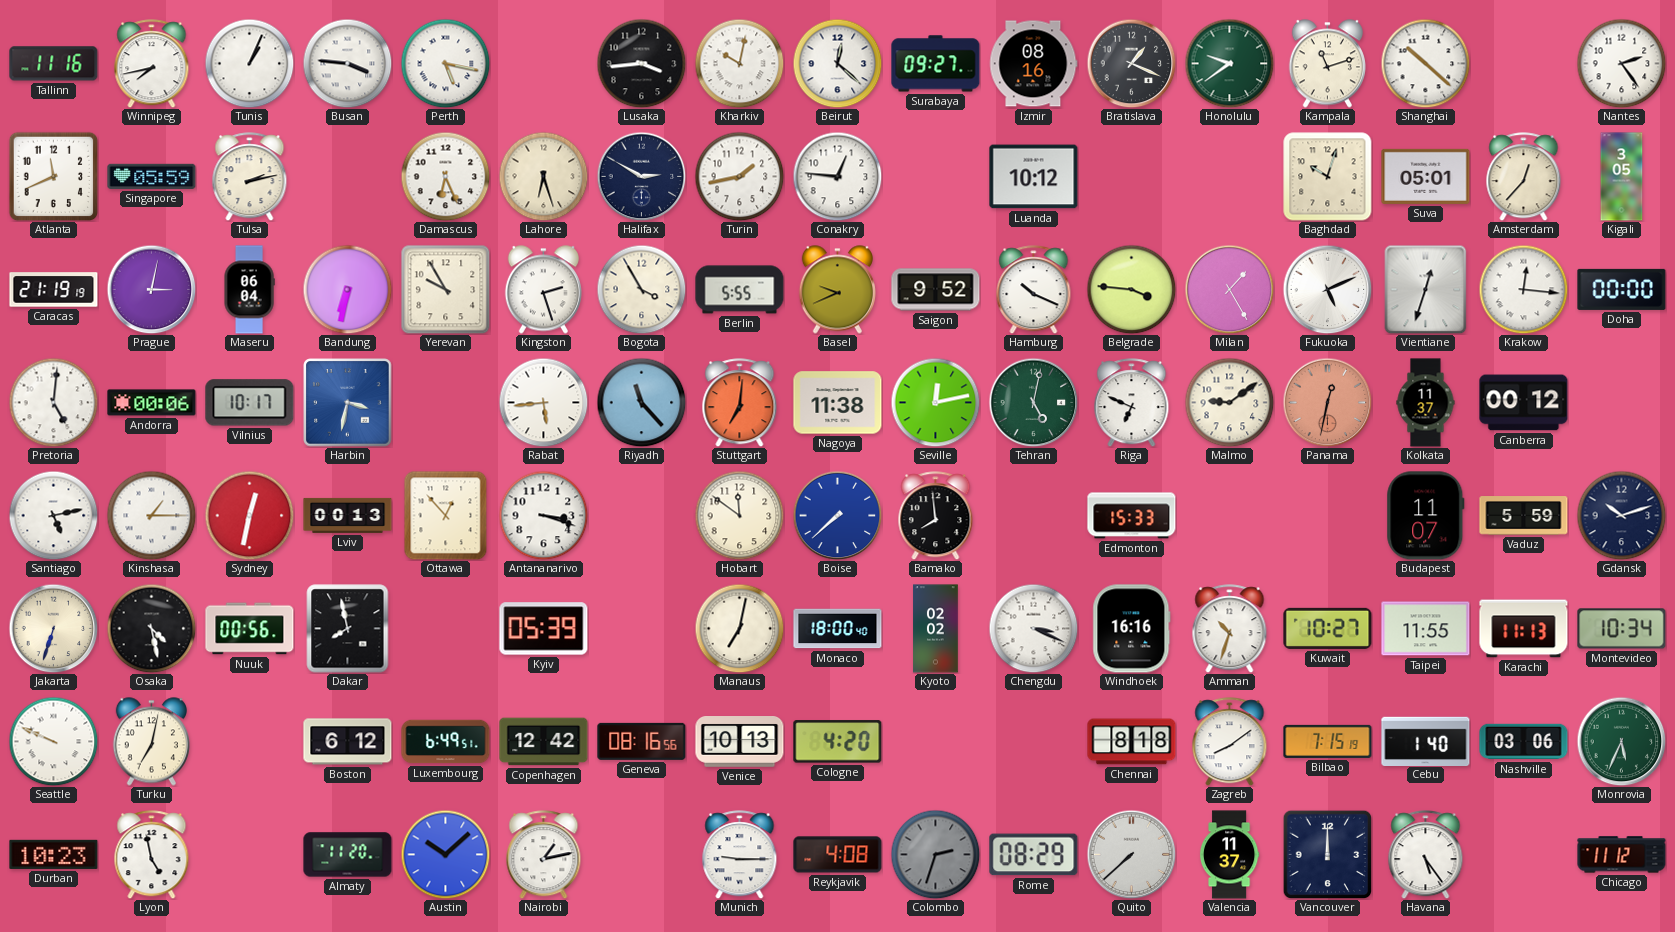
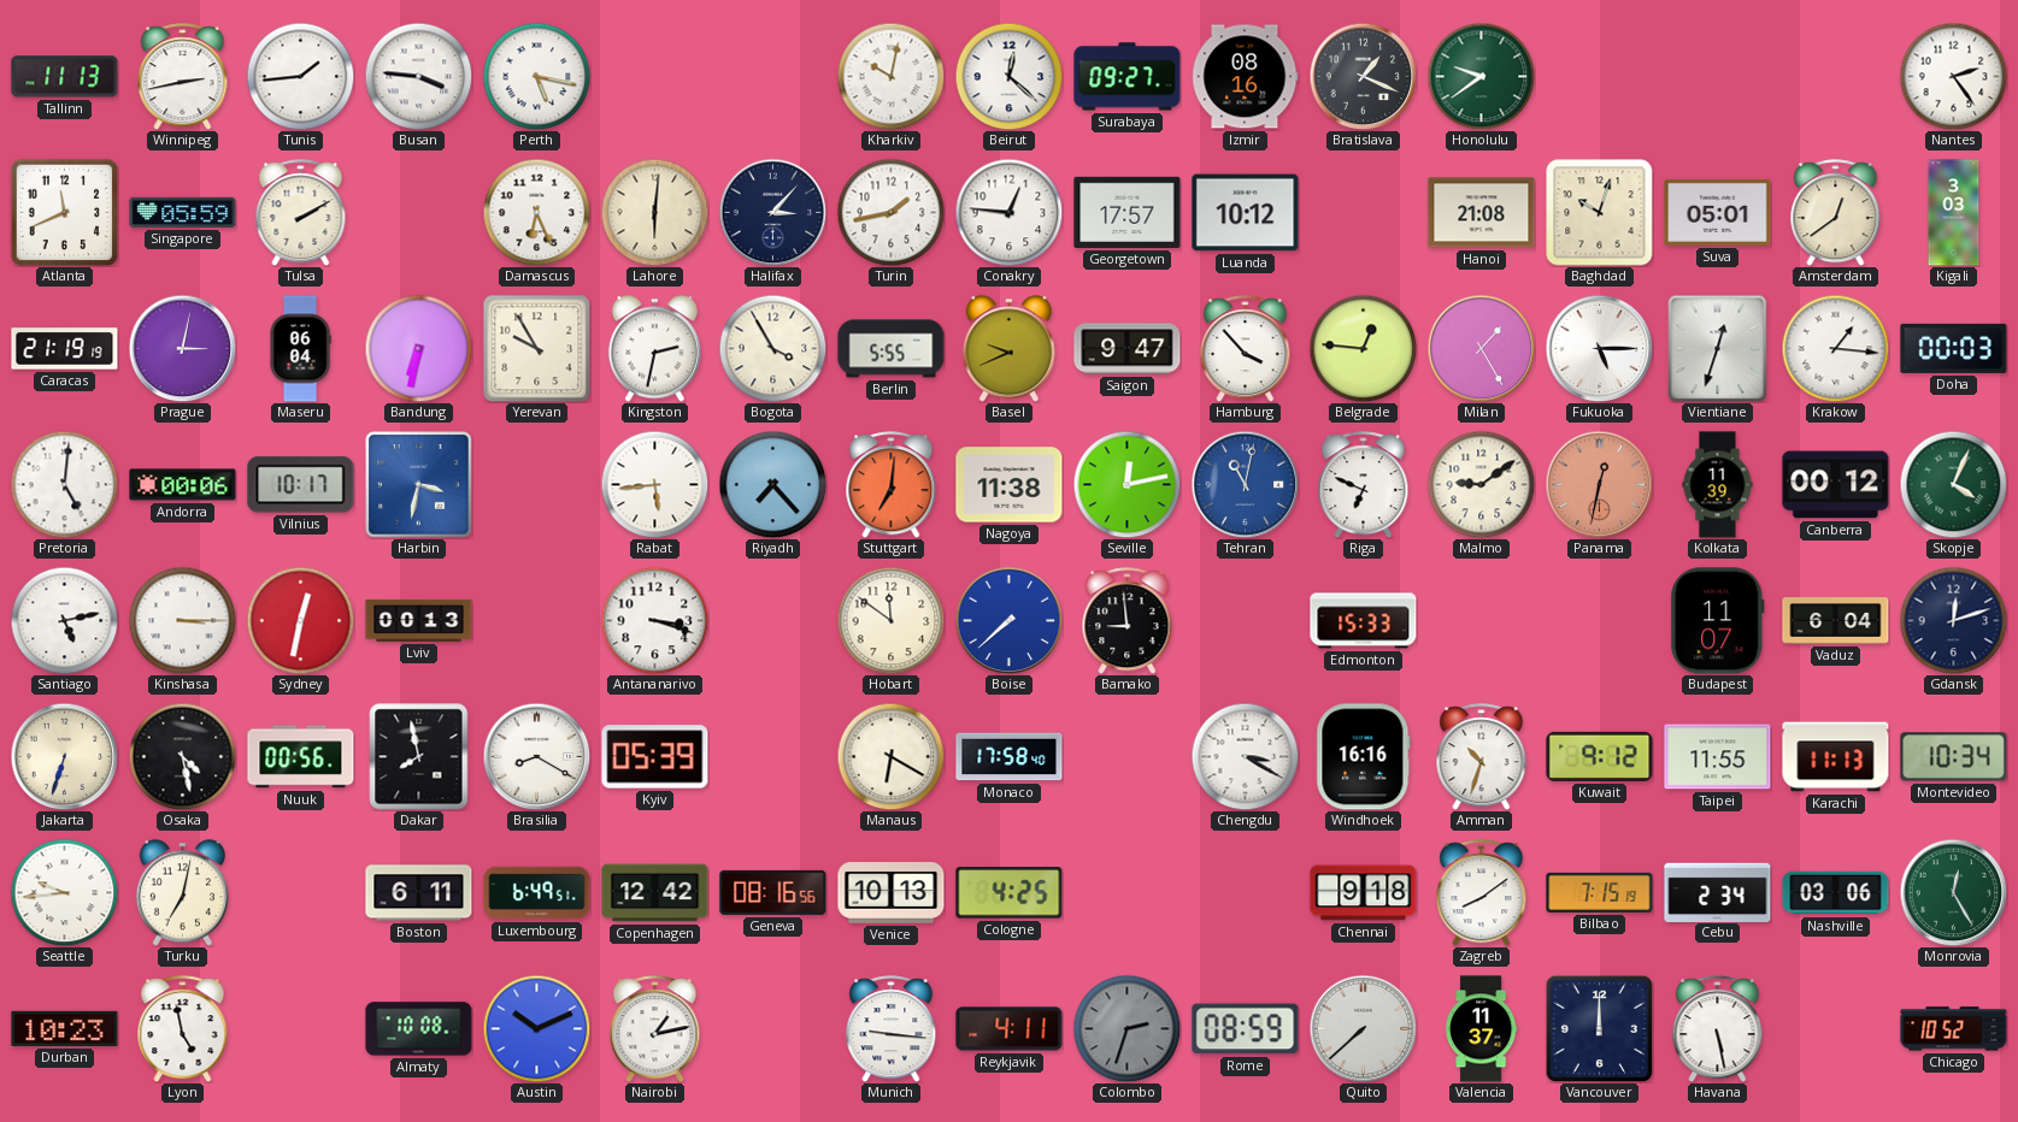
Tallinn: 11:16 -> 11:13 (65, 77)
Winnipeg: 7:43 -> 2:43 (183, 77)
Tunis: 1:04 -> 1:44 (300, 76)
Lusaka: 3:44 -> none (641, 63)
Kampala: 11:12 -> none (1327, 64)
Shanghai: 10:22 -> none (1425, 63)
Tulsa: 2:13 -> 2:10 (301, 213)
Lahore: 6:27 -> 6:01 (654, 212)
Halifax: 2:50 -> 3:07 (772, 212)
Georgetown: none -> 17:57 (1128, 212)
Hanoi: none -> 21:08 (1482, 213)
Amsterdam: 12:37 -> 12:39 (1836, 213)
Kigali: 3:05 -> 3:03 (1954, 213)
Kingston: 2:27 -> 2:32 (654, 349)
Saigon: 9:52 -> 9:47 (1128, 349)
Hamburg: 10:19 -> 3:53 (1246, 349)
Belgrade: 3:46 -> 12:46 (1363, 348)
Fukuoka: 5:11 -> 5:15 (1599, 348)
Krakow: 12:16 -> 1:16 (1835, 348)
Doha: 00:00 -> 00:03 (1954, 348)
Riyadh: 11:23 -> 7:23 (772, 484)
Tehran: 5:02 -> 11:02 (1245, 484)
Tehran dial: green -> blue (1245, 484)
Kolkata: 11:37 -> 11:39 (1718, 485)
Skopje: none -> 4:04 (1953, 484)
Kinshasa: 1:15 -> 3:15 (182, 620)
Ottawa: 12:53 -> none (446, 515)
Bamako: 7:59 -> 8:59 (1128, 621)
Vaduz: 5:59 -> 6:04 (1836, 621)
Gdansk: 10:12 -> 12:12 (1953, 620)
Brasilia: none -> 8:20 (536, 756)
Manaus: 7:02 -> 6:20 (890, 756)
Monaco: 18:00 -> 17:58 (1010, 757)
Kyoto: 02:02 -> none (936, 629)
Chengdu: 3:19 -> 3:20 (1245, 756)
Kuwait: 10:27 -> 9:12 (1600, 756)
Seattle: 9:49 -> 9:44 (64, 892)
Boston: 6:12 -> 6:11 (419, 893)
Cologne: 4:20 -> 4:25 (1010, 893)
Chennai: 8:18 -> 9:18 (1364, 893)
Cebu: 1:40 -> 2:34 (1718, 892)
Monrovia: 5:34 -> 12:25 (1953, 892)
Almaty: 11:20 -> 10:08 (419, 1029)
Austin: 10:08 -> 10:11 (536, 1028)
Munich: 9:15 -> 9:16 (892, 1029)
Reykjavik: 4:08 -> 4:11 (1010, 1029)
Rome: 08:29 -> 08:59 (1246, 1029)
Havana: 5:24 -> 5:28 (1718, 1029)
Chicago: 11:12 -> 10:52 (1954, 1029)
